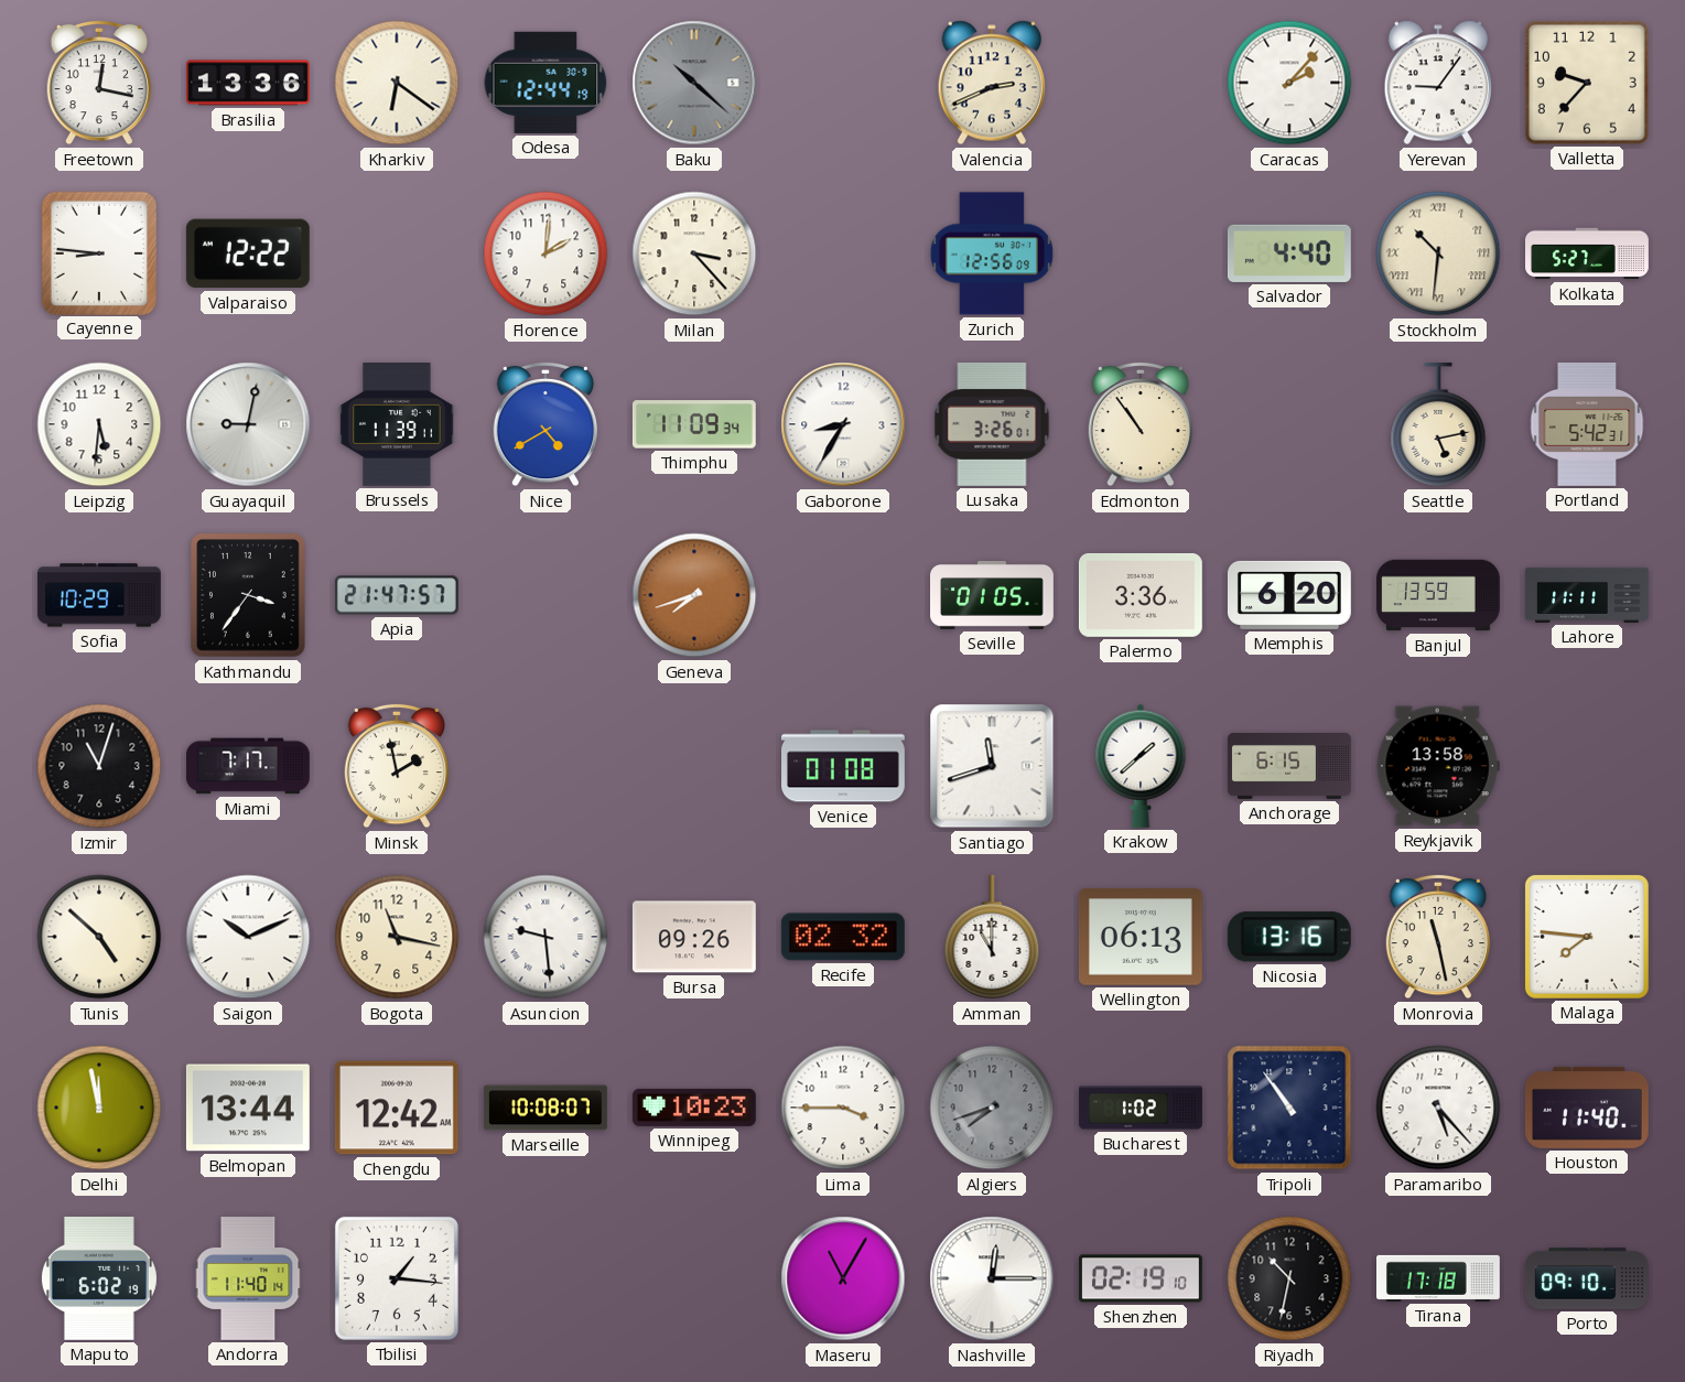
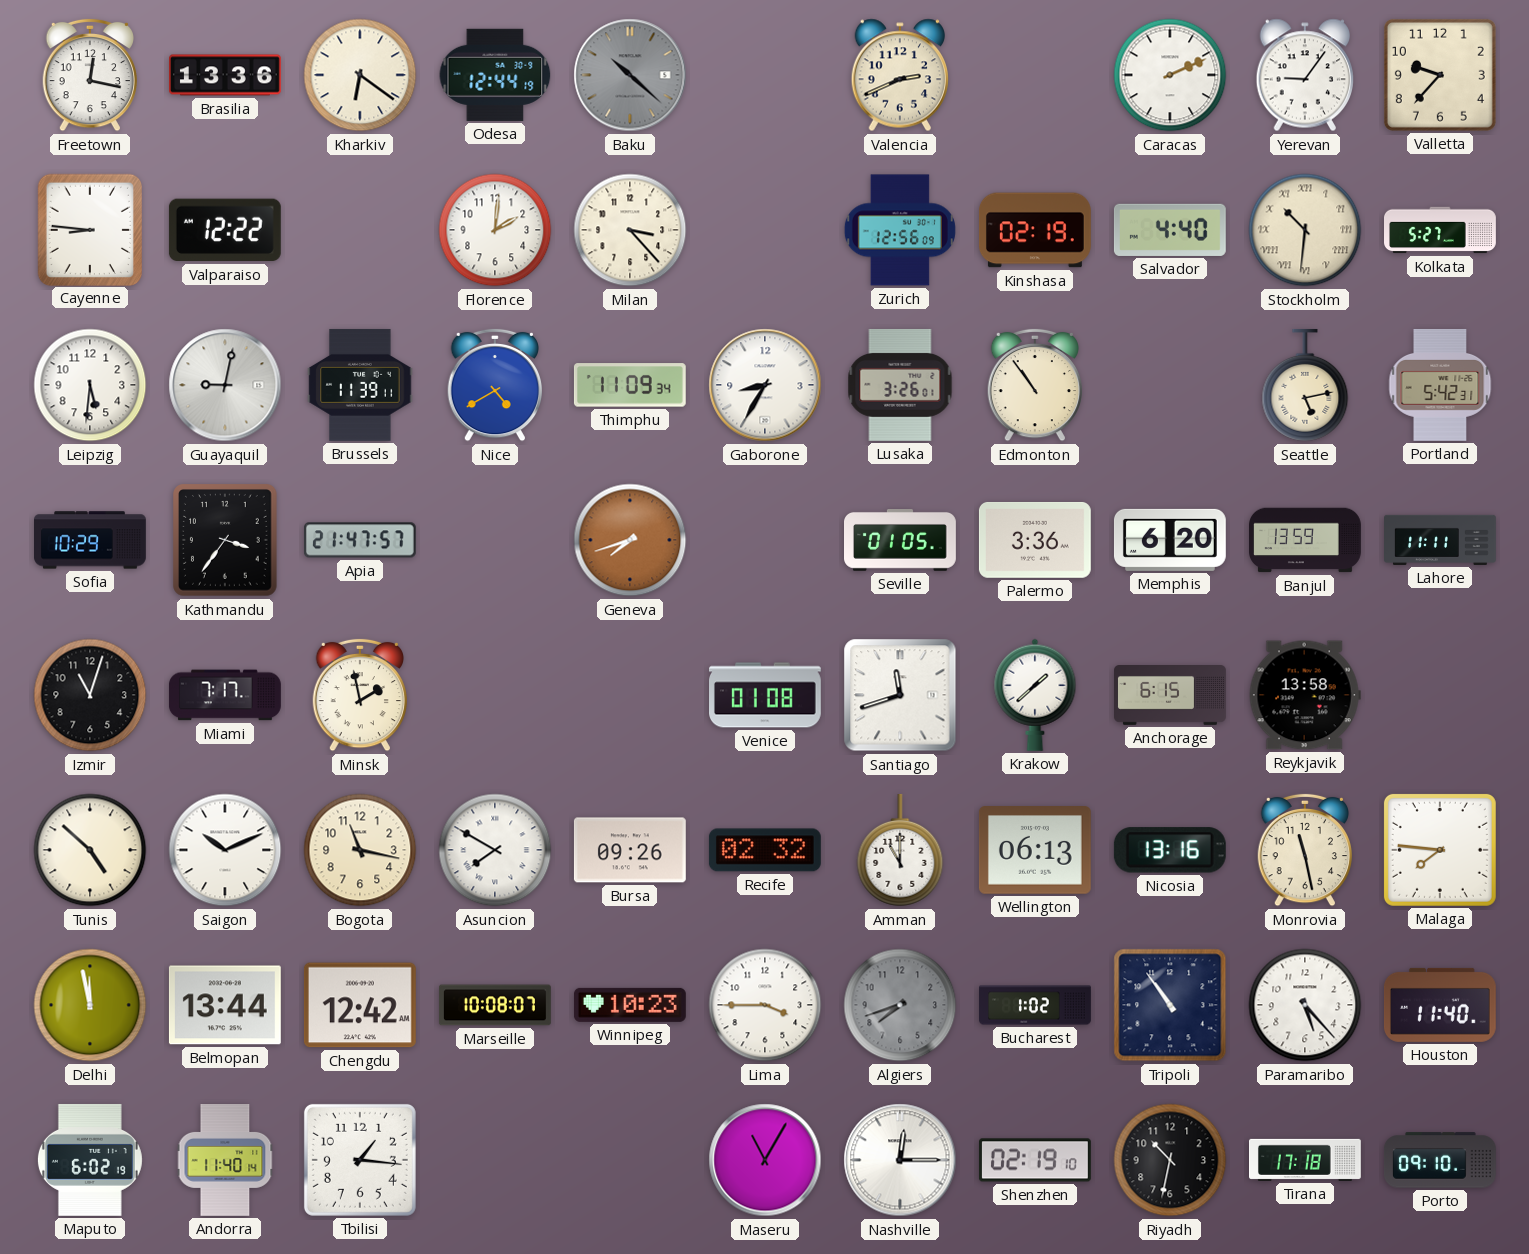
Caracas: 2:07 -> 2:11 (1170, 75)
Kinshasa: none -> 02:19 (1035, 230)
Asuncion: 9:29 -> 7:50 (495, 850)
